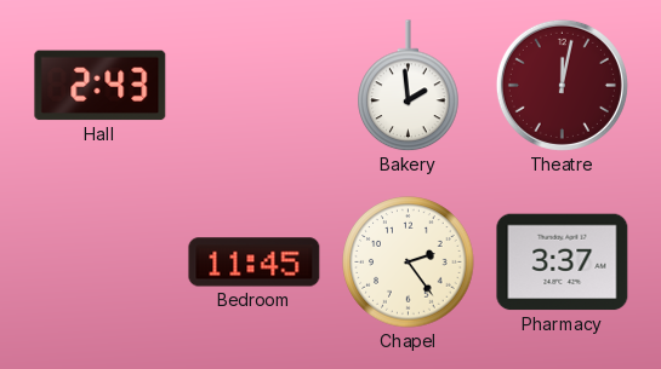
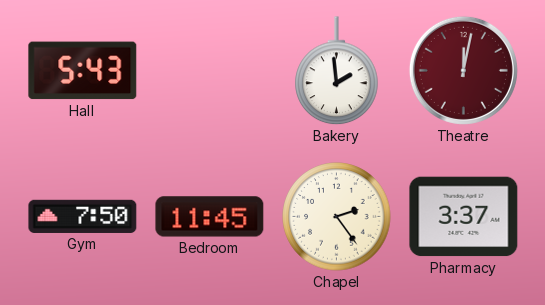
Hall: 2:43 -> 5:43 (83, 71)
Gym: none -> 7:50 (83, 216)
